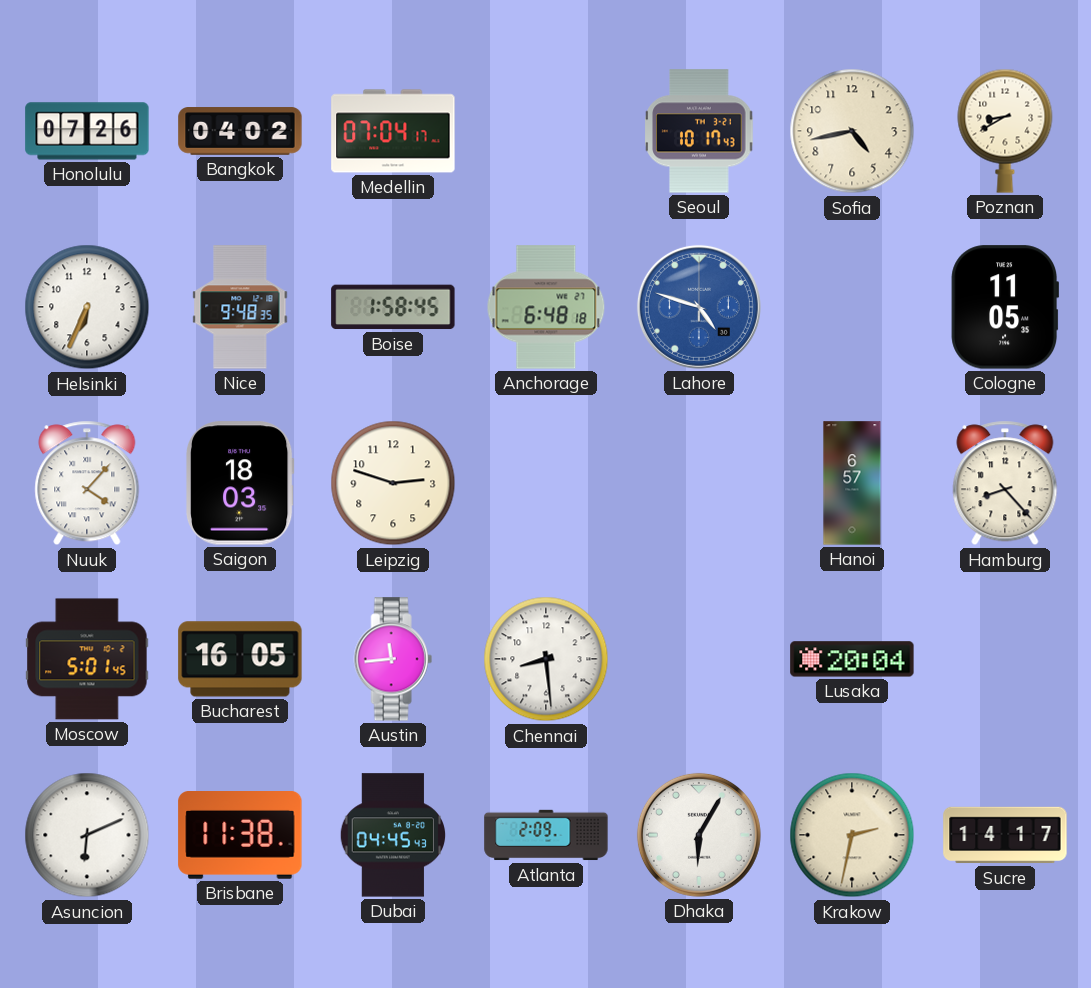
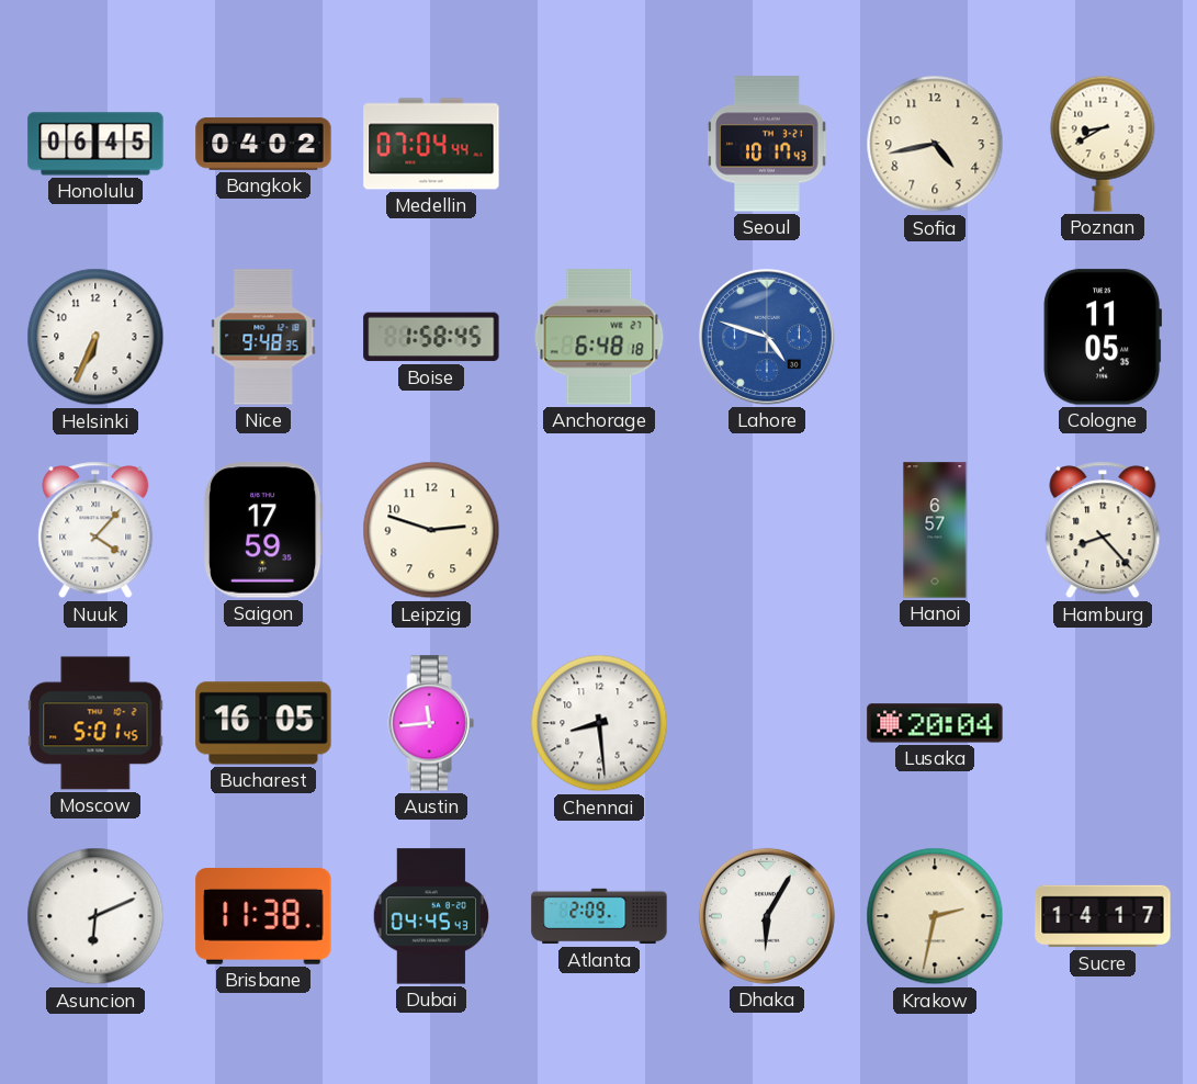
Honolulu: 07:26 -> 06:45 (95, 144)
Medellin: 07:04:17 -> 07:04:44 (431, 144)
Saigon: 18:03 -> 17:59 (263, 530)
